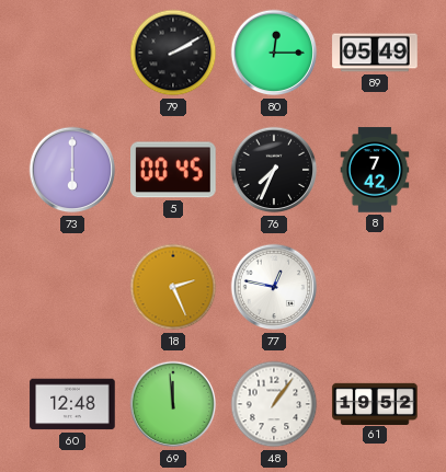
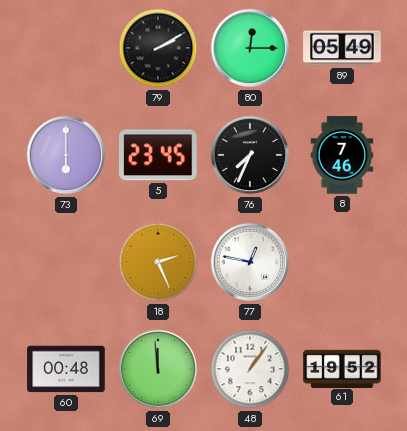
5: 00:45 -> 23:45 (159, 155)
8: 7:42 -> 7:46 (342, 155)
60: 12:48 -> 00:48 (66, 369)
